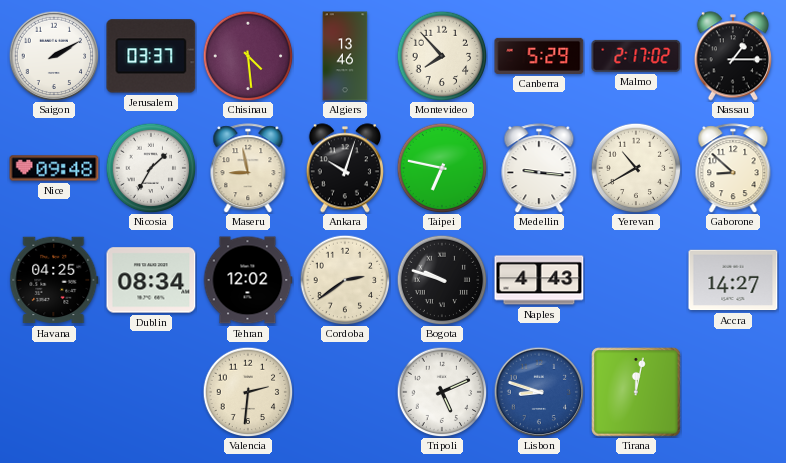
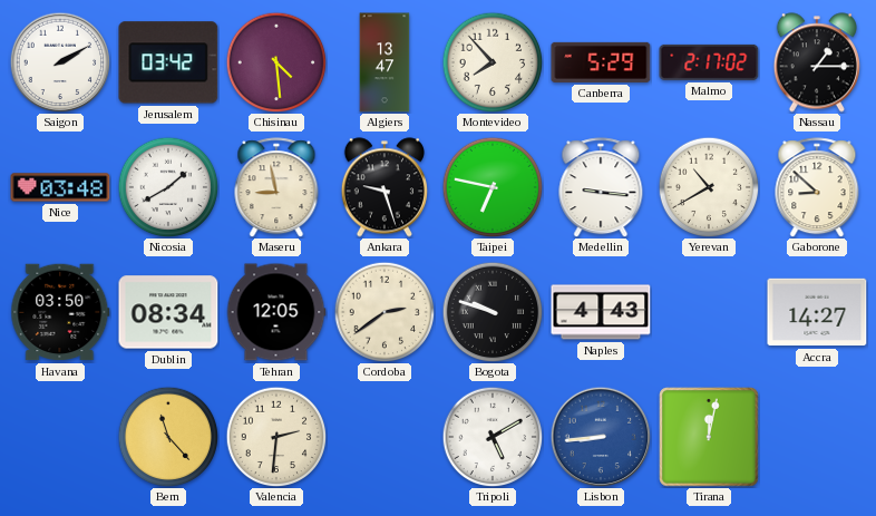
Jerusalem: 03:37 -> 03:42 (168, 62)
Algiers: 13:46 -> 13:47 (385, 62)
Nice: 09:48 -> 03:48 (60, 187)
Nicosia: 1:35 -> 1:40 (168, 187)
Ankara: 10:03 -> 9:27 (385, 187)
Havana: 04:25 -> 03:50 (60, 312)
Tehran: 12:02 -> 12:05 (276, 312)
Bern: none -> 11:23 (168, 437)
Tripoli: 5:11 -> 5:10 (493, 437)
Lisbon: 8:48 -> 8:44 (601, 437)
